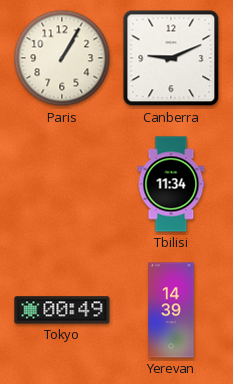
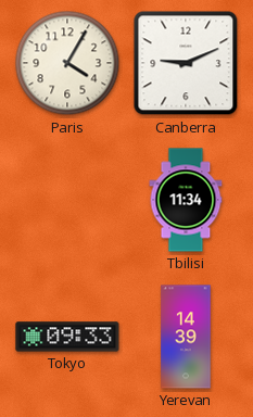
Paris: 1:05 -> 4:05 (67, 63)
Tokyo: 00:49 -> 09:33 (67, 337)
